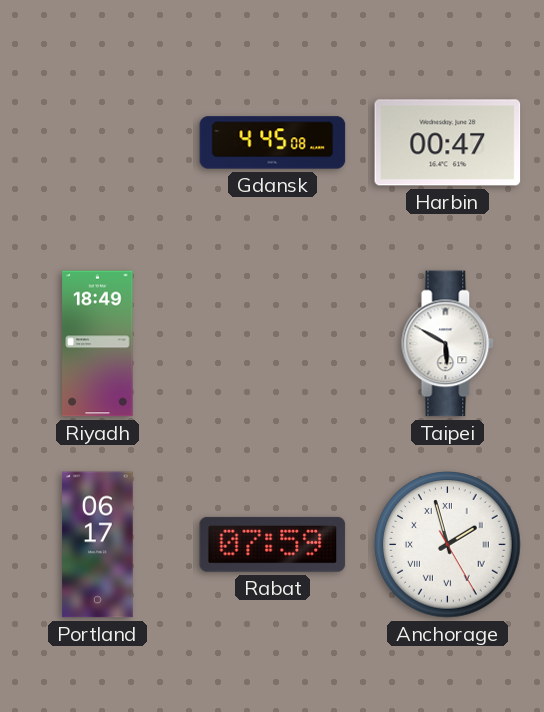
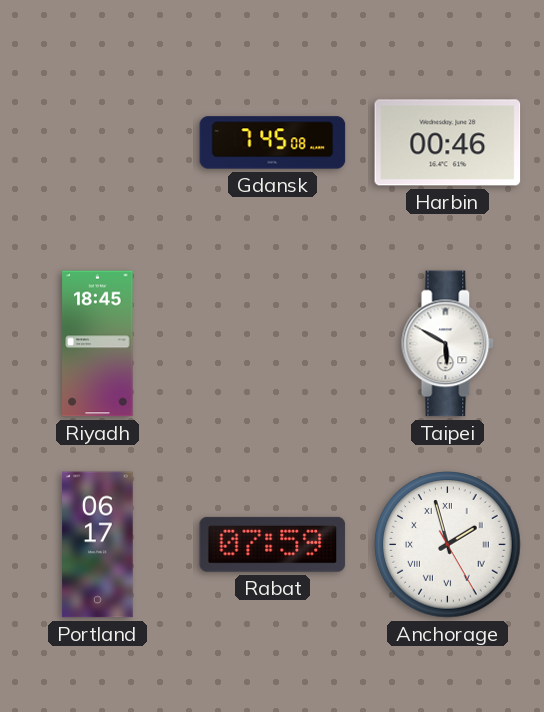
Gdansk: 4:45 -> 7:45 (273, 143)
Harbin: 00:47 -> 00:46 (448, 143)
Riyadh: 18:49 -> 18:45 (98, 344)
